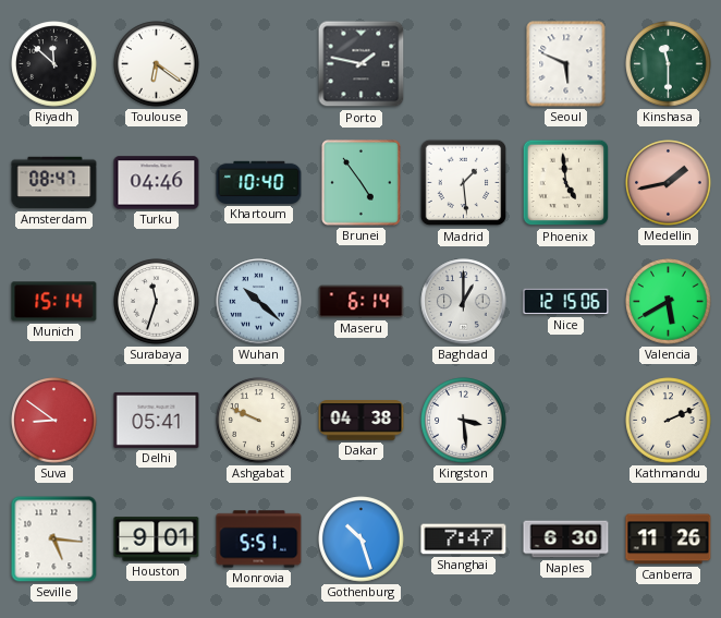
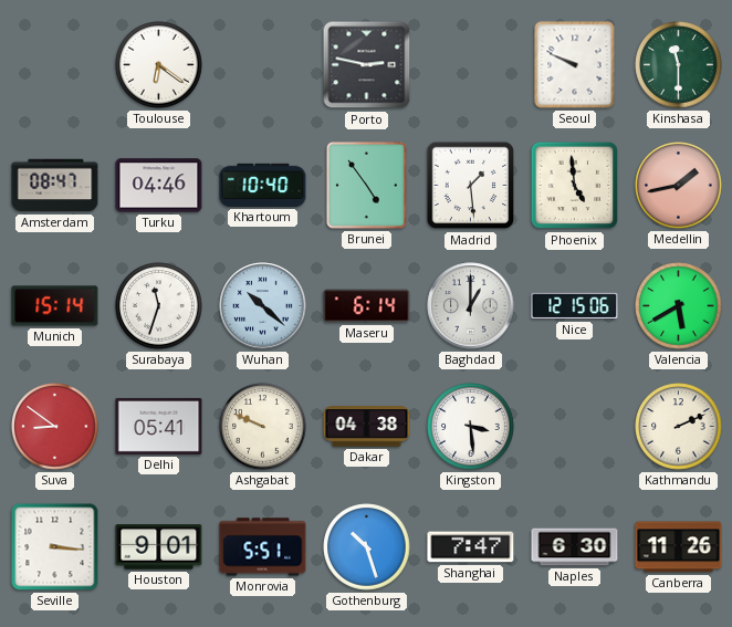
Riyadh: 11:52 -> none (54, 64)
Porto: 1:47 -> 2:47 (367, 65)
Seoul: 5:49 -> 9:49 (575, 65)
Seville: 5:16 -> 3:16 (55, 547)
